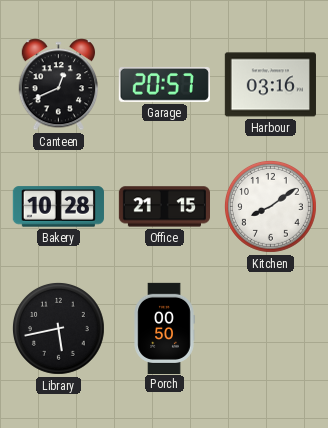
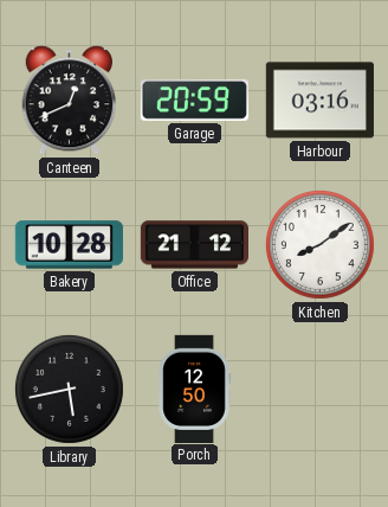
Garage: 20:57 -> 20:59 (194, 100)
Office: 21:15 -> 21:12 (194, 245)
Porch: 00:50 -> 12:50 (194, 389)
